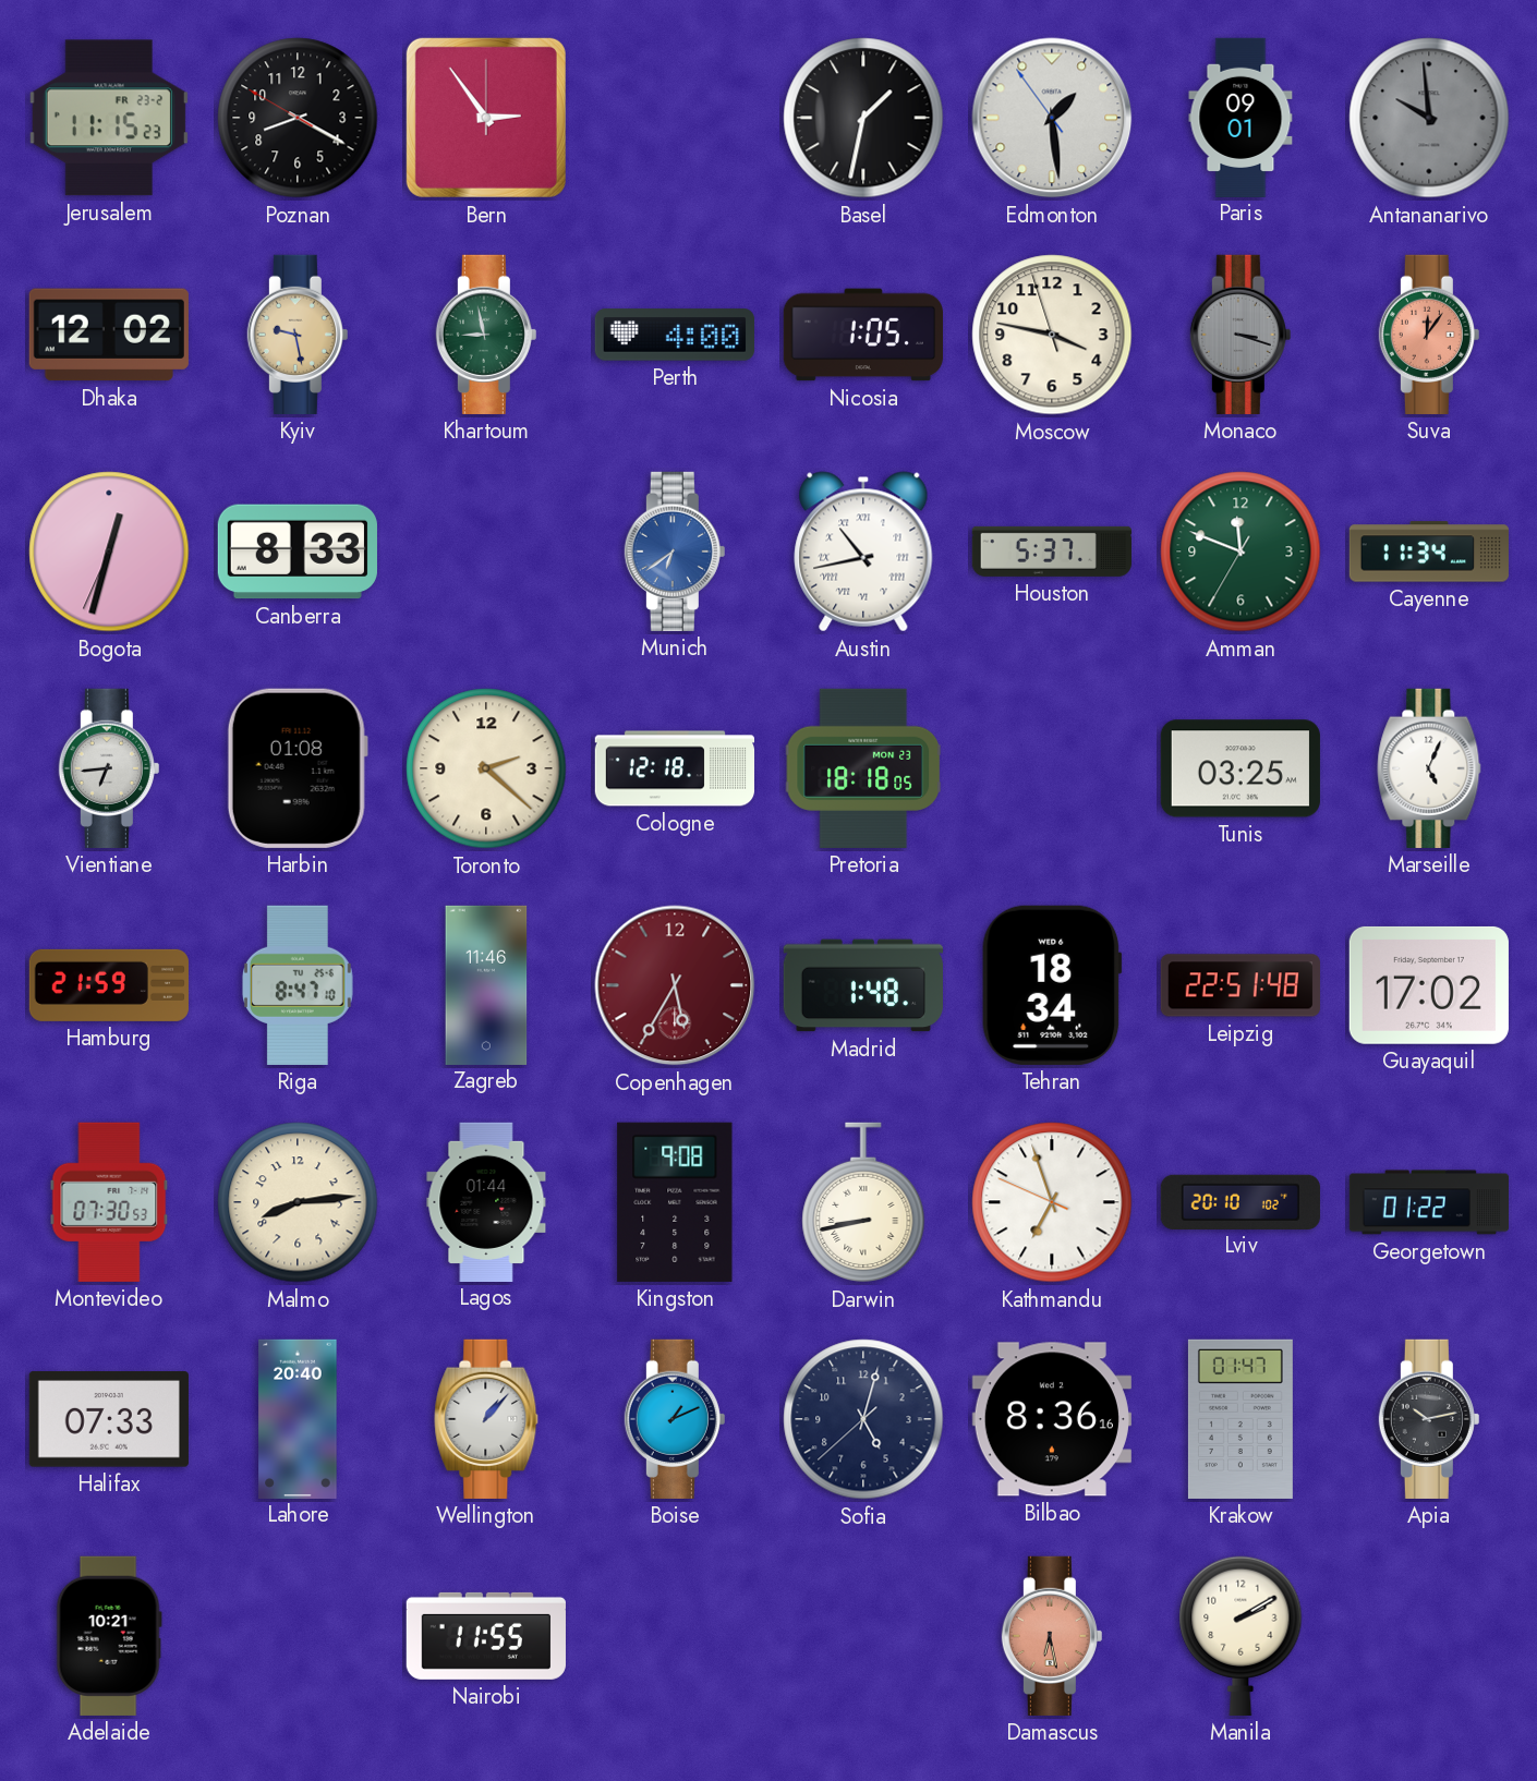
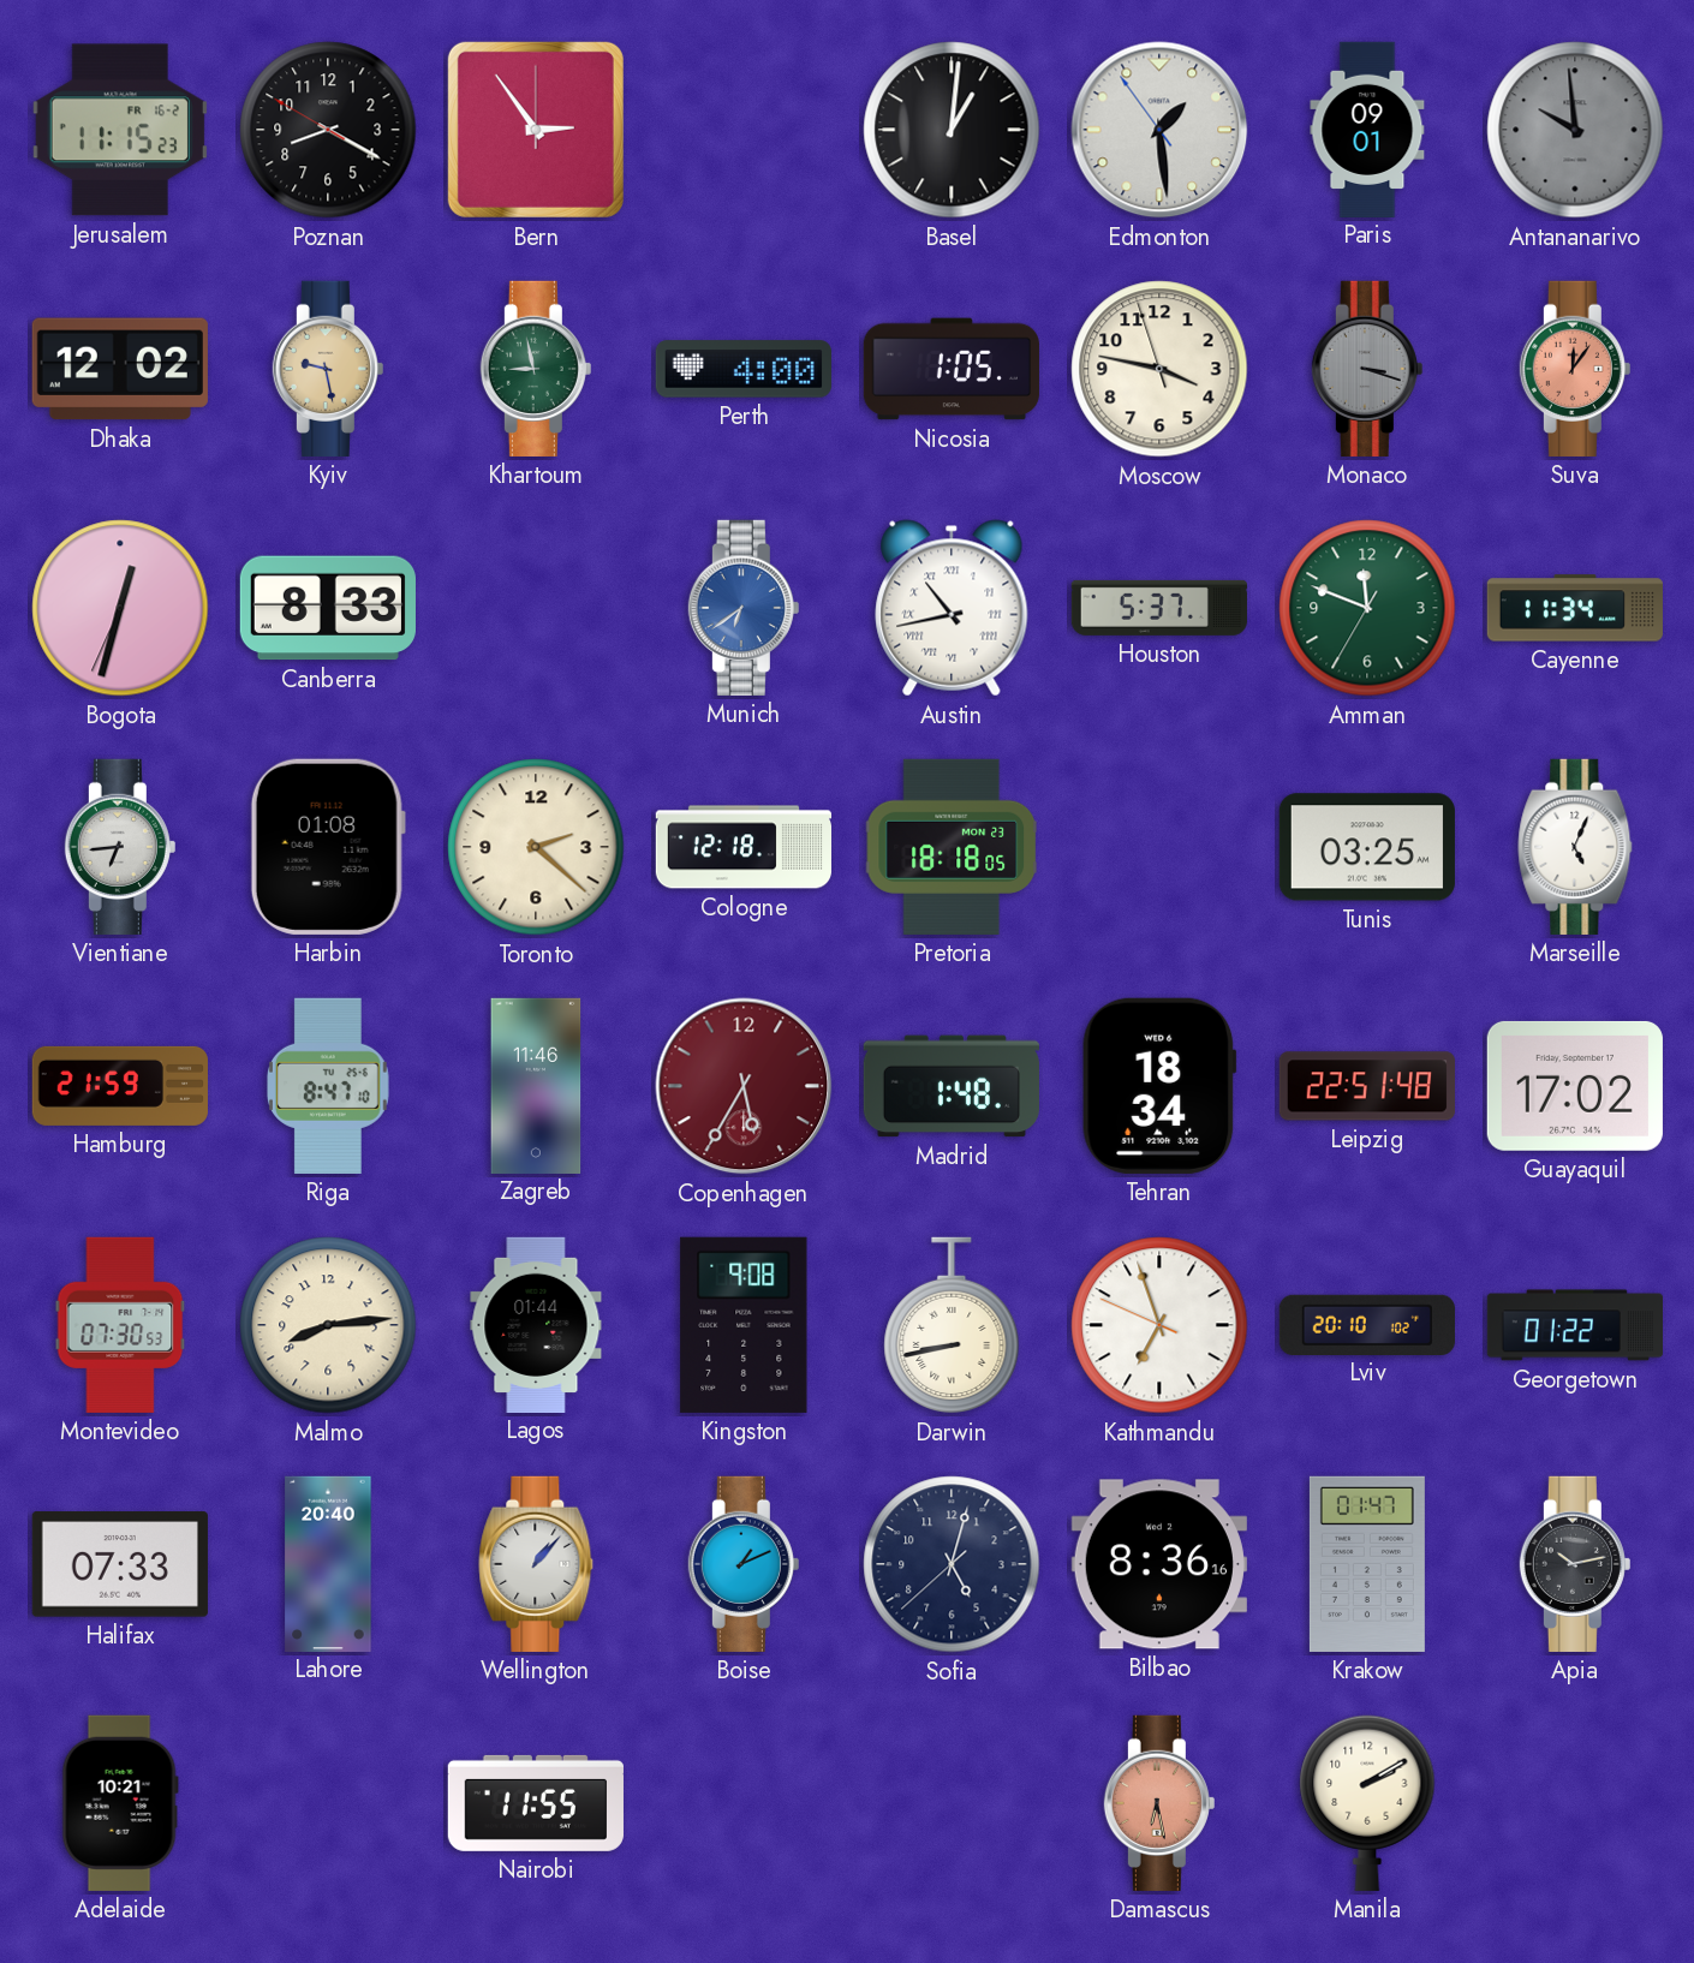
Jerusalem date: FR 23-2 -> FR 16-2 (120, 130)
Basel: 1:32 -> 1:01 (952, 130)
